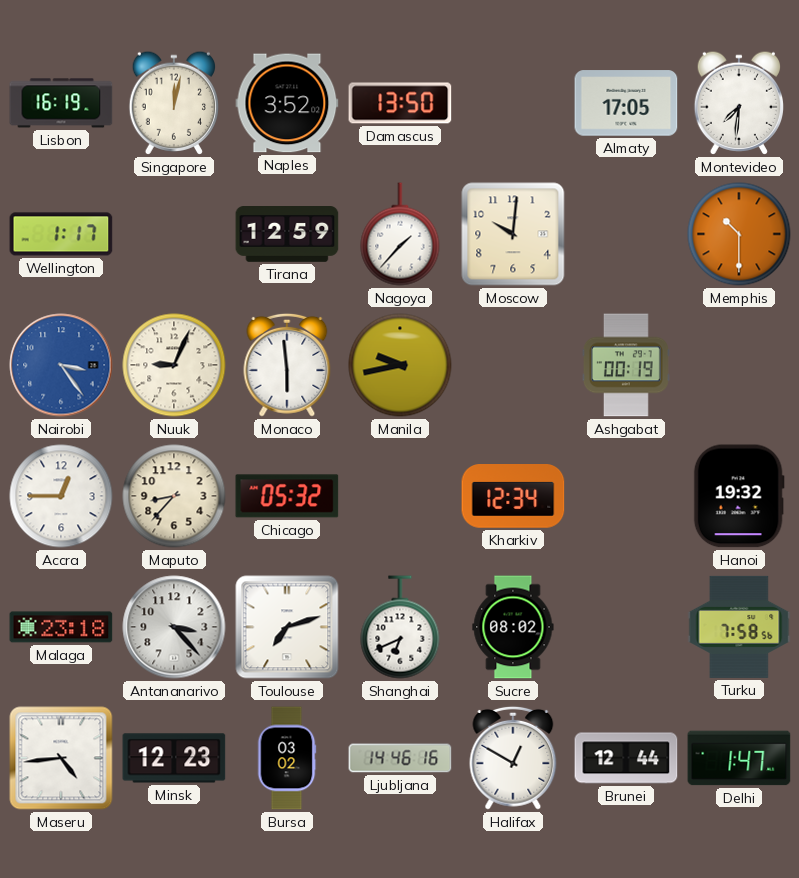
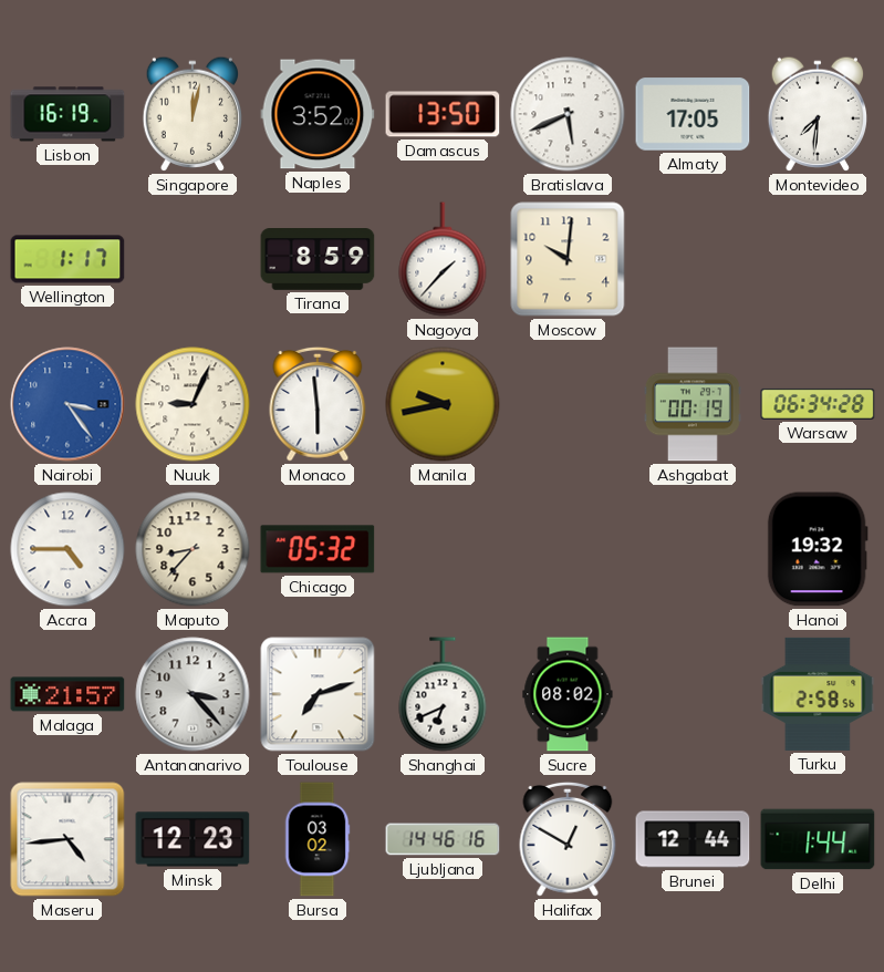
Bratislava: none -> 5:41 (568, 114)
Tirana: 12:59 -> 8:59 (318, 260)
Memphis: 10:30 -> none (739, 234)
Warsaw: none -> 06:34 (818, 404)
Accra: 12:45 -> 4:45 (67, 549)
Kharkiv: 12:34 -> none (513, 497)
Malaga: 23:18 -> 21:57 (67, 694)
Turku: 7:58 -> 2:58 (818, 694)
Delhi: 1:47 -> 1:44 (818, 839)
